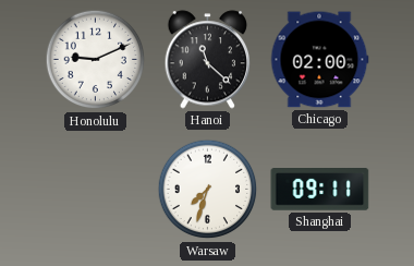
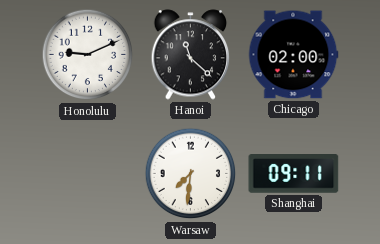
Warsaw: 7:33 -> 7:31 (191, 174)
